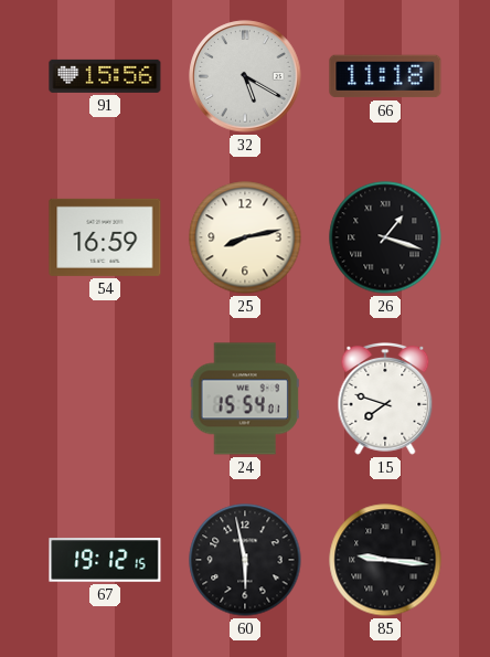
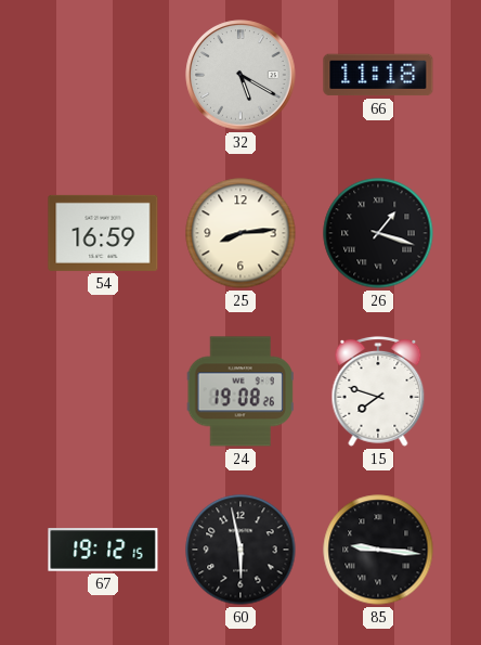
91: 15:56 -> none (105, 76)
25: 8:13 -> 8:14 (240, 233)
24: 15:54 -> 19:08 (240, 391)
